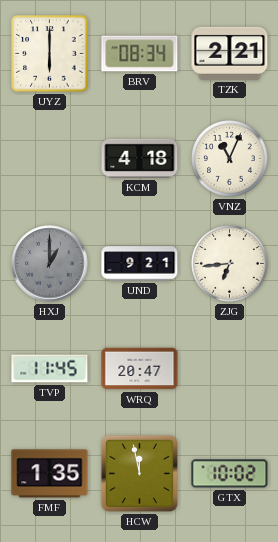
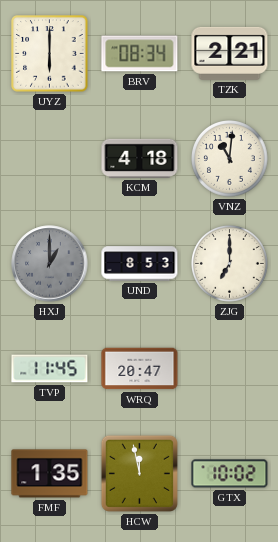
VNZ: 11:04 -> 11:01 (230, 159)
UND: 9:21 -> 8:53 (140, 264)
ZJG: 6:44 -> 7:00 (230, 264)
